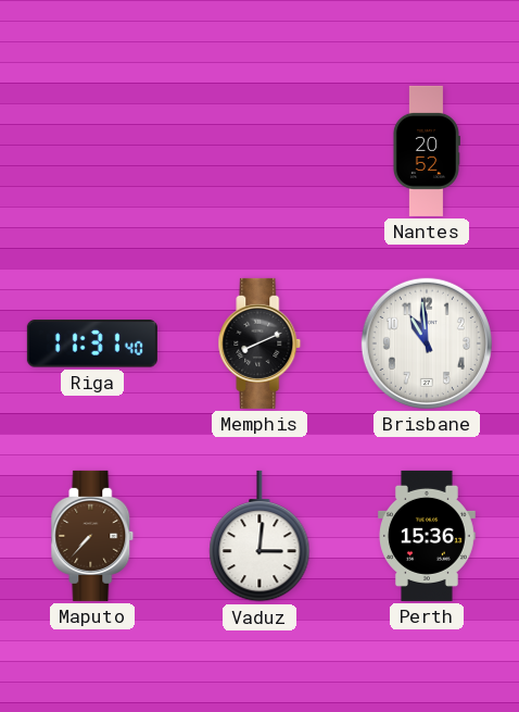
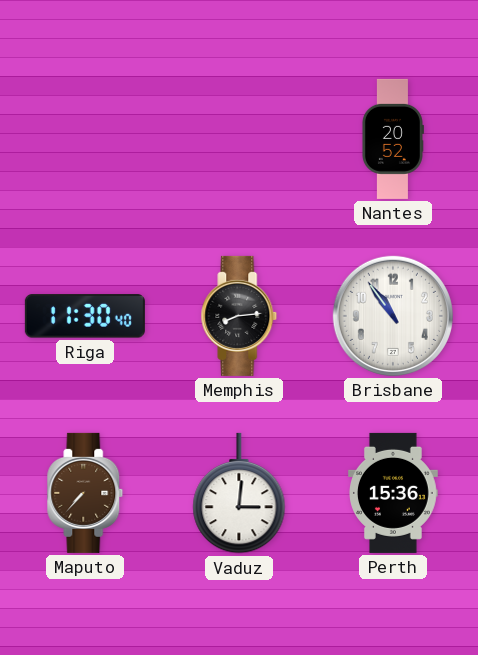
Riga: 11:31 -> 11:30 (85, 316)
Memphis: 8:11 -> 8:14 (239, 316)
Brisbane: 10:59 -> 10:54 (393, 316)
